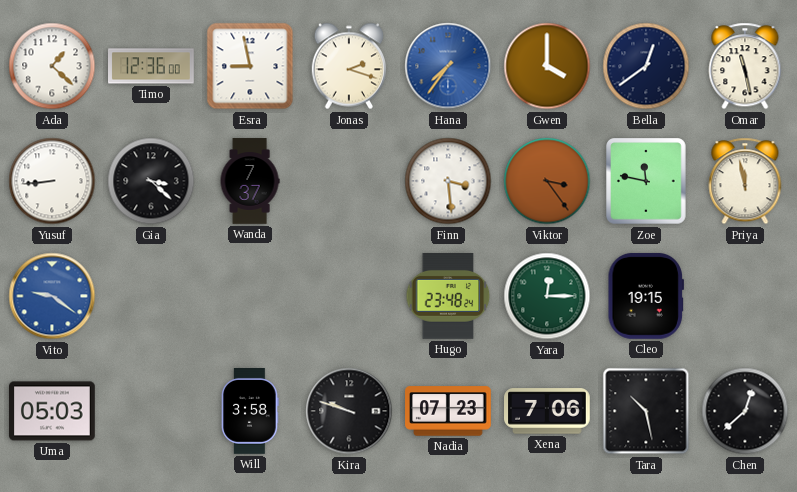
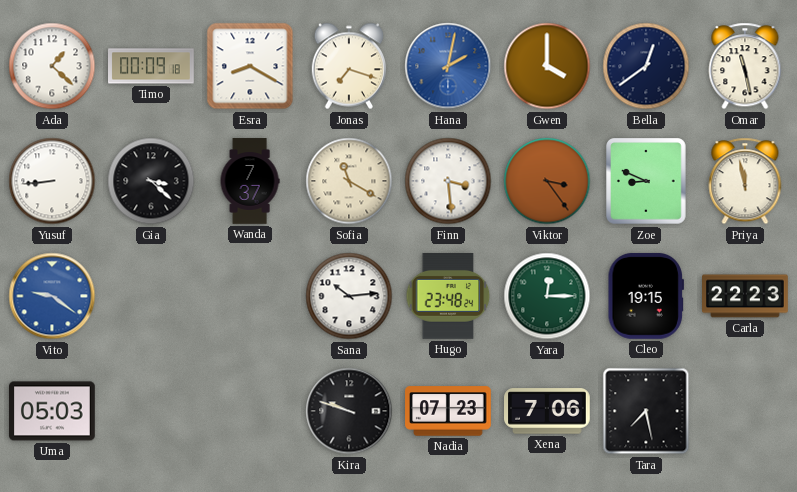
Timo: 12:36 -> 00:09 (151, 66)
Esra: 8:58 -> 8:20 (250, 66)
Jonas: 2:18 -> 7:18 (348, 66)
Hana: 7:36 -> 2:02 (448, 66)
Sofia: none -> 11:20 (349, 181)
Zoe: 11:47 -> 8:49 (646, 181)
Sana: none -> 10:14 (349, 296)
Carla: none -> 22:23 (745, 296)
Will: 3:58 -> none (250, 412)
Tara: 10:28 -> 7:28 (646, 411)
Chen: 12:38 -> none (745, 411)
